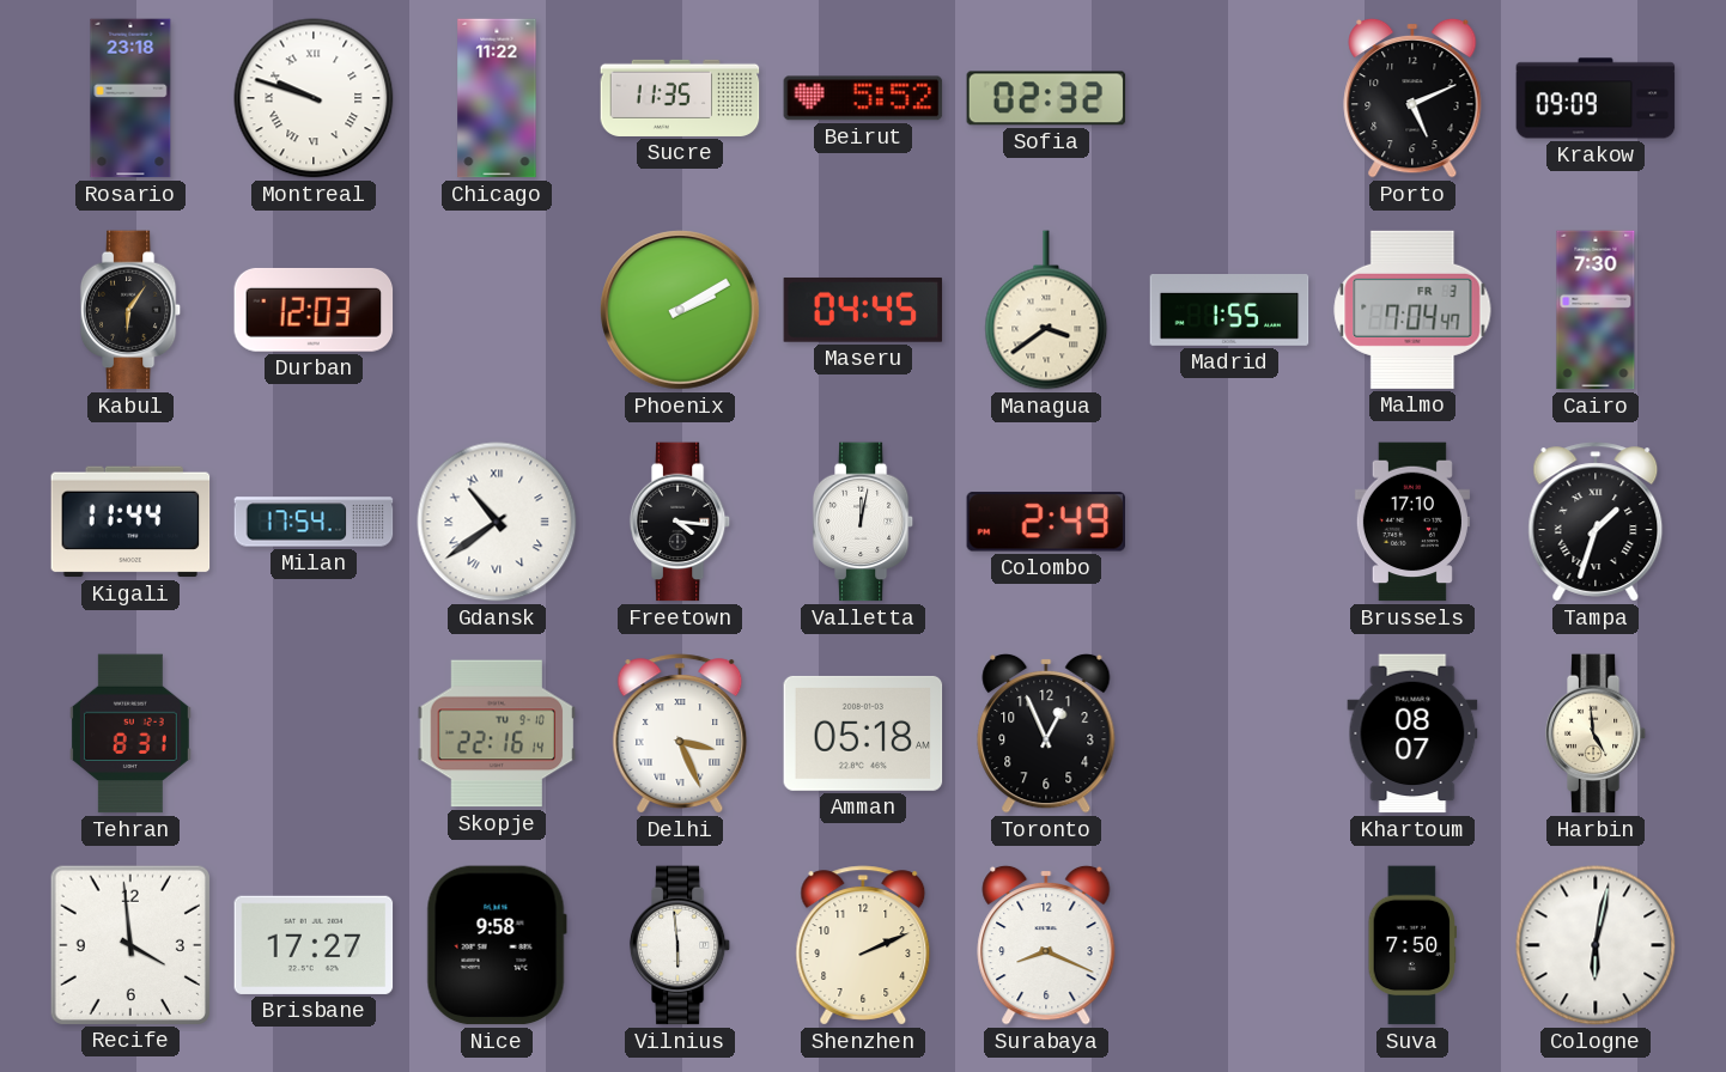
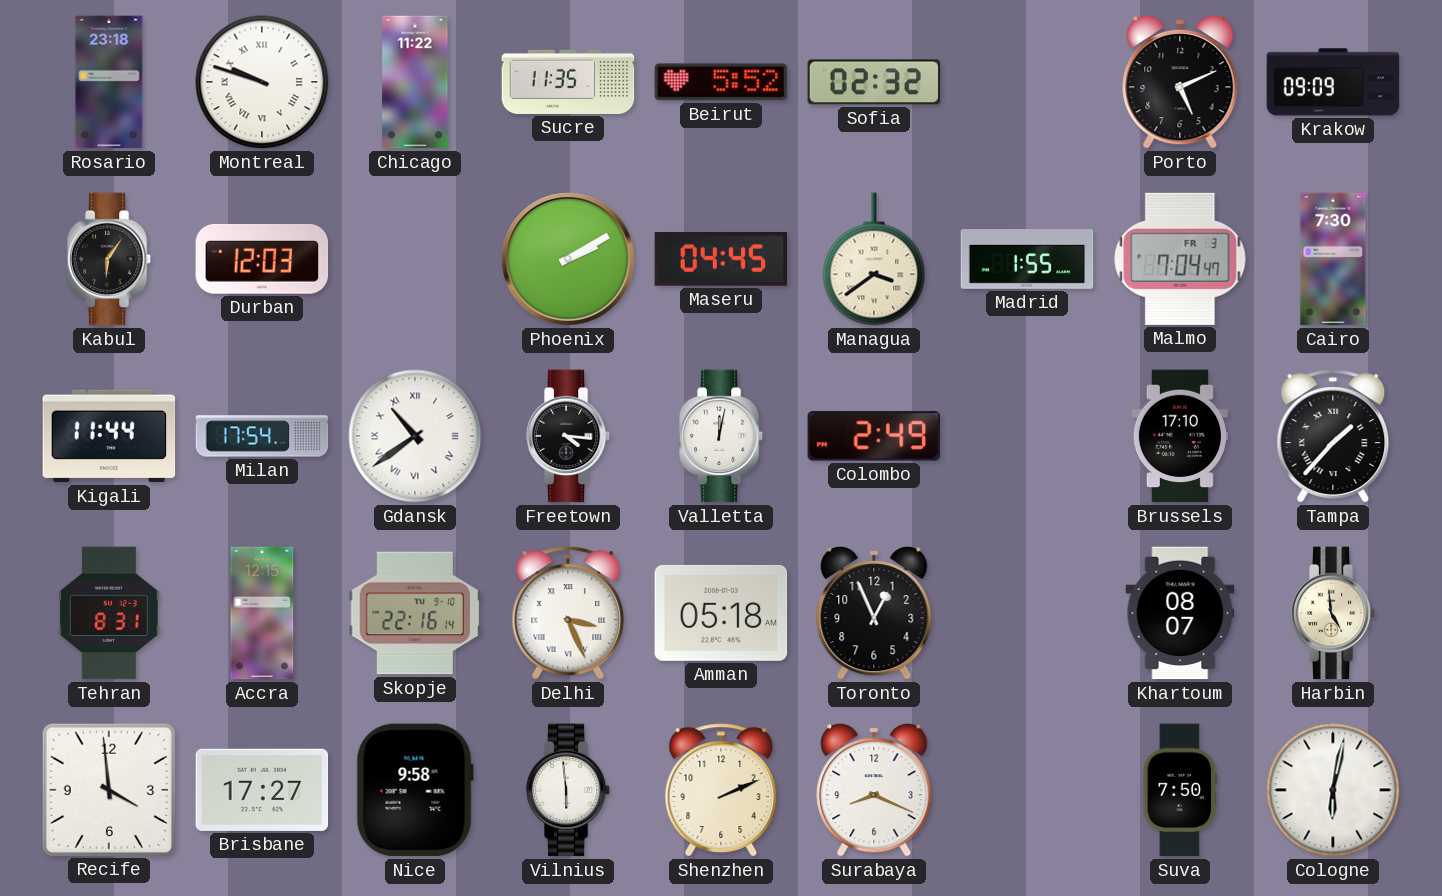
Tampa: 1:33 -> 1:37 (1333, 436)
Accra: none -> 12:15 (262, 613)
